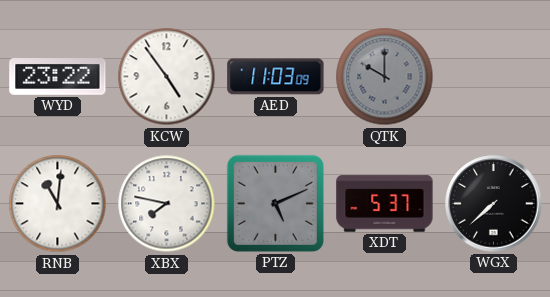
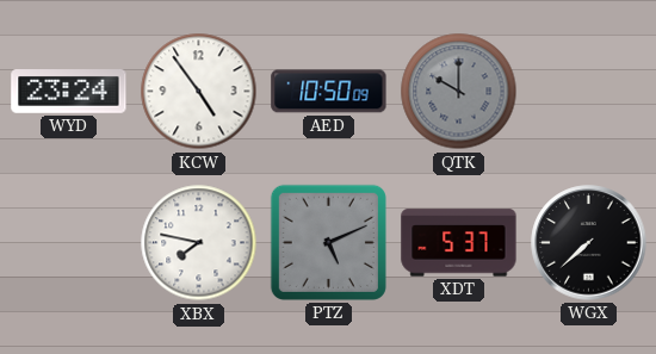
WYD: 23:22 -> 23:24 (69, 92)
AED: 11:03 -> 10:50 (329, 92)
RNB: 11:01 -> none (58, 204)
